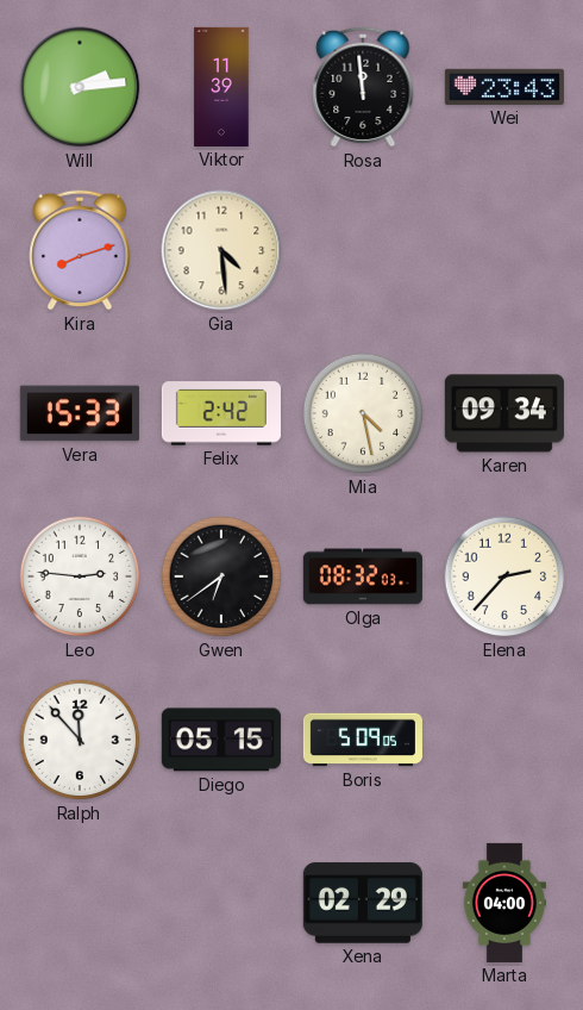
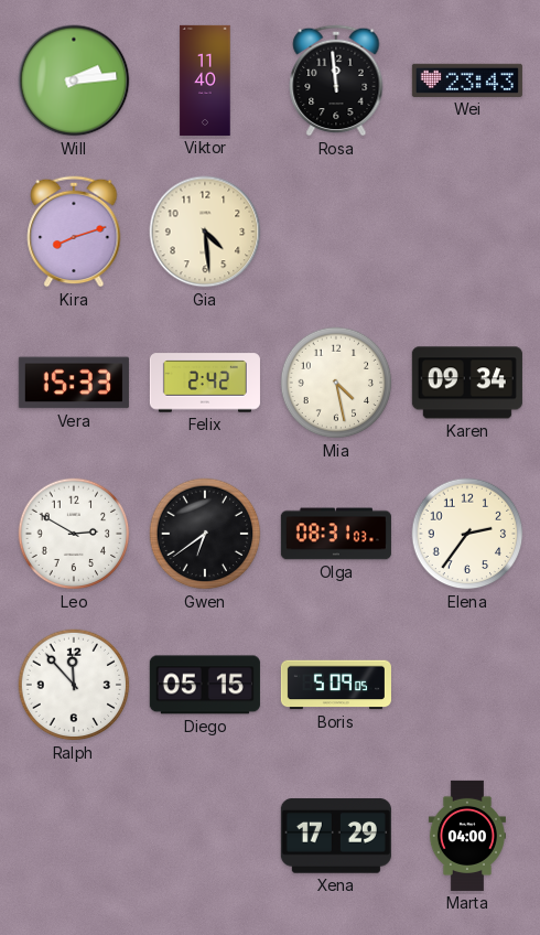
Viktor: 11:39 -> 11:40 (205, 80)
Leo: 2:46 -> 2:50 (74, 534)
Olga: 08:32 -> 08:31 (336, 534)
Elena: 2:37 -> 2:36 (467, 534)
Xena: 02:29 -> 17:29 (336, 836)
